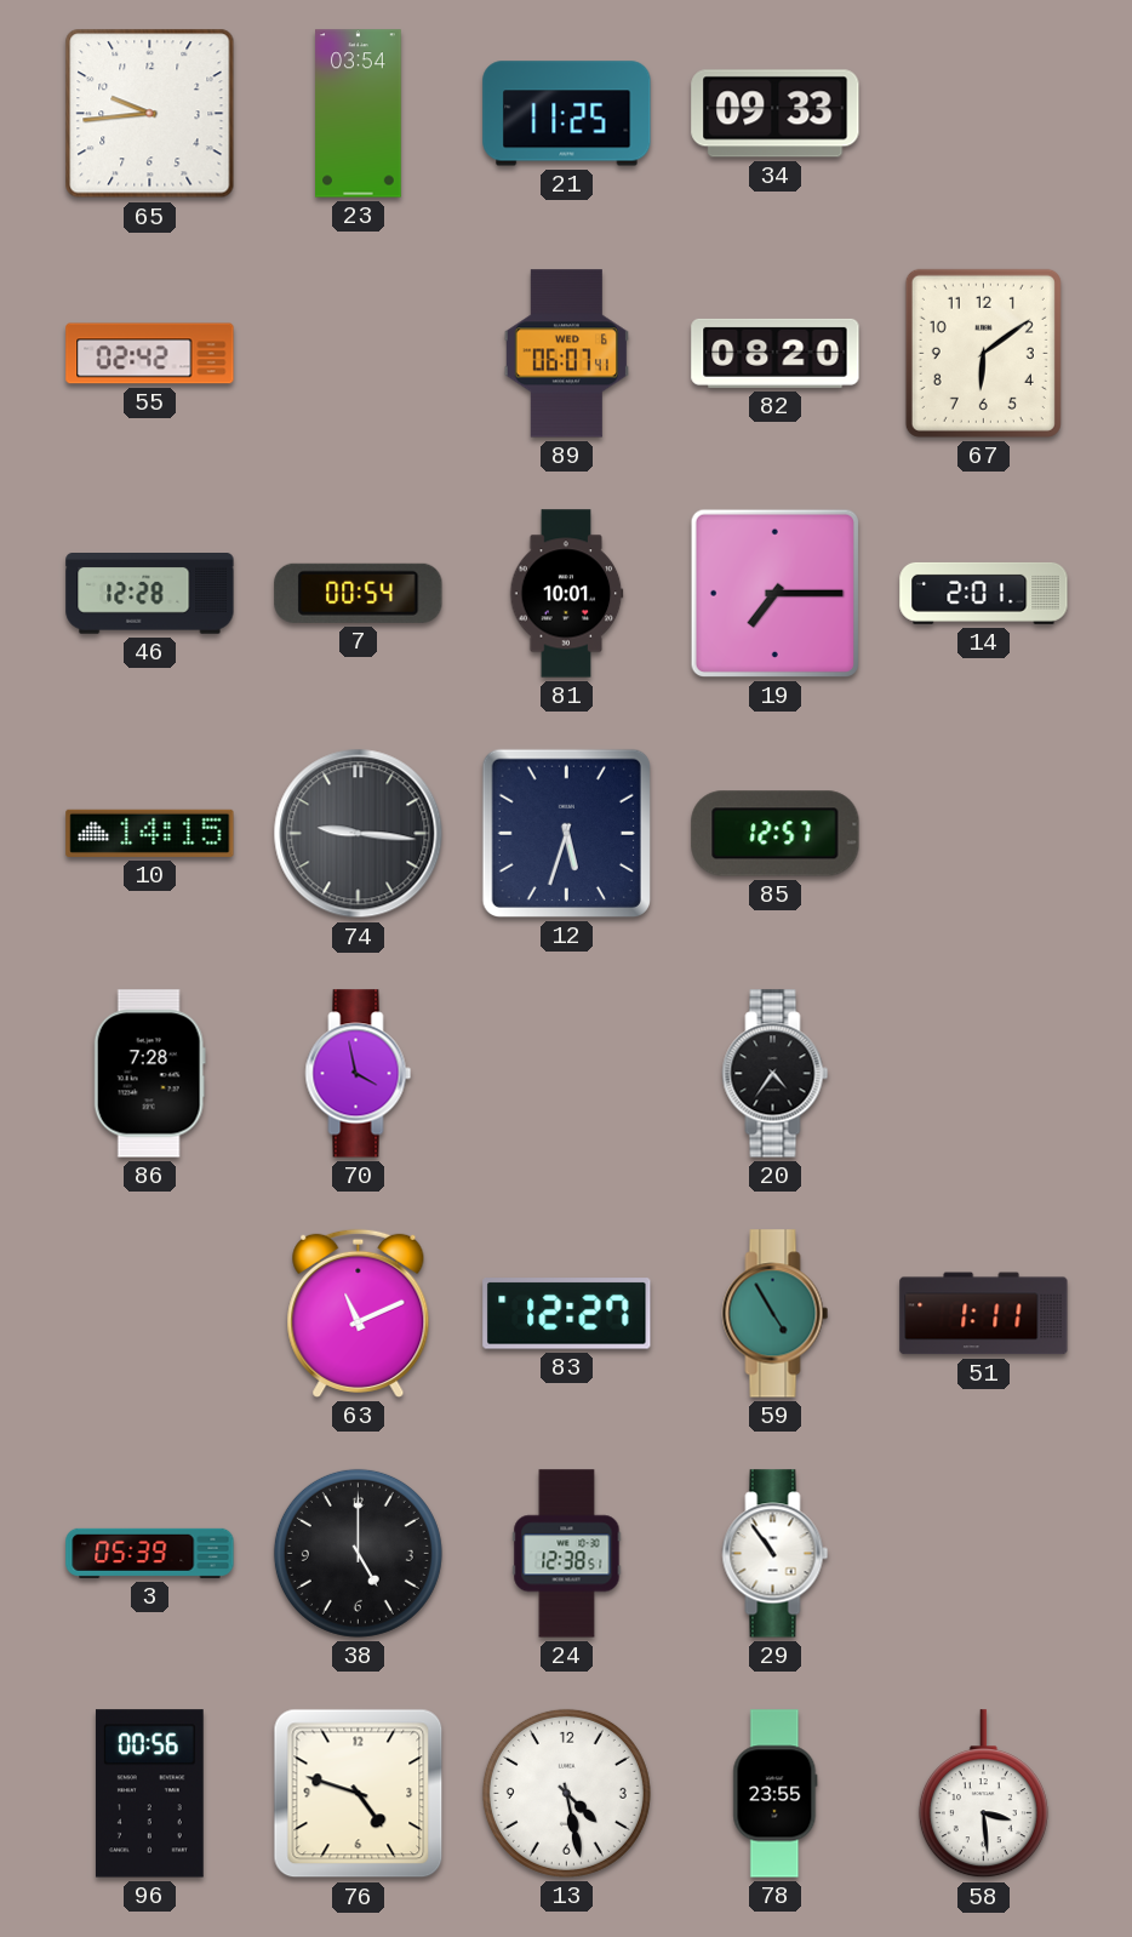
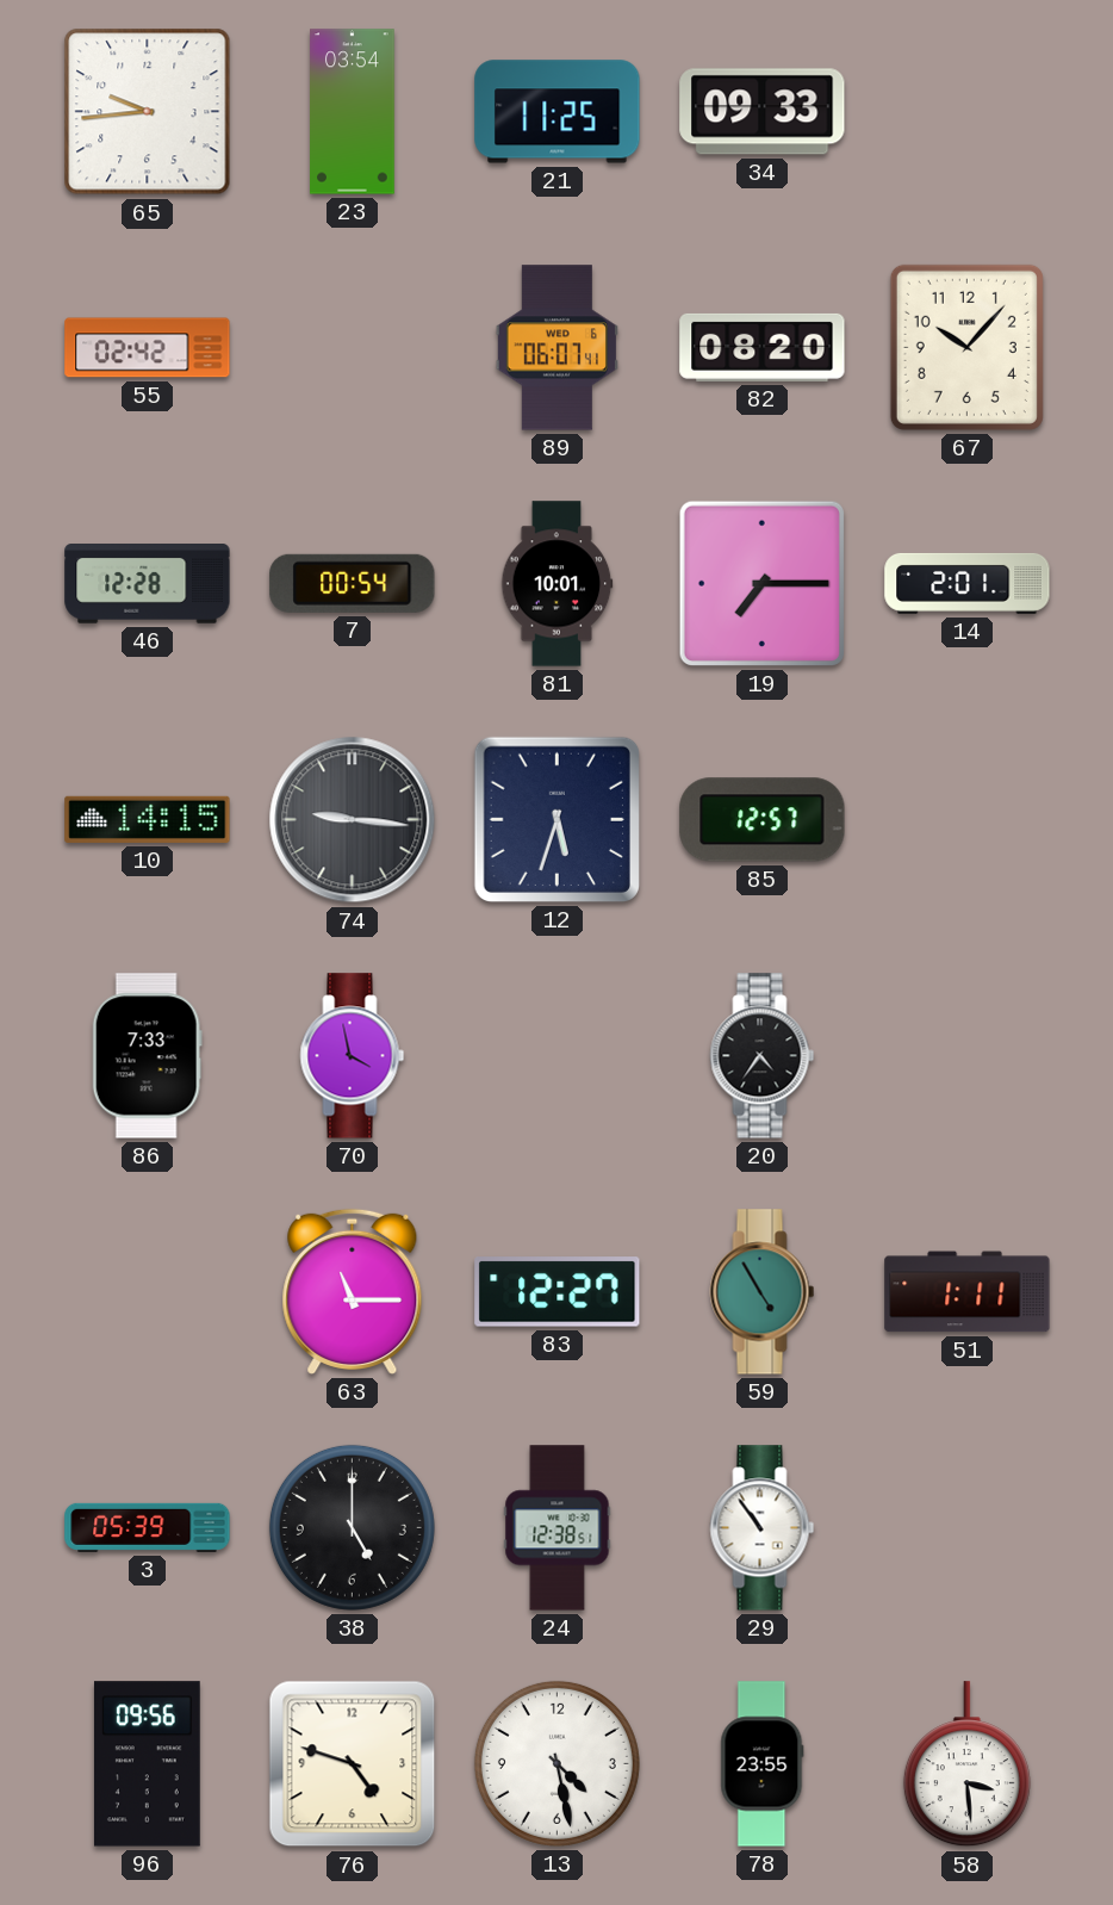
67: 6:09 -> 10:07 (966, 347)
86: 7:28 -> 7:33 (147, 1056)
63: 11:11 -> 11:15 (353, 1291)
96: 00:56 -> 09:56 (147, 1764)
